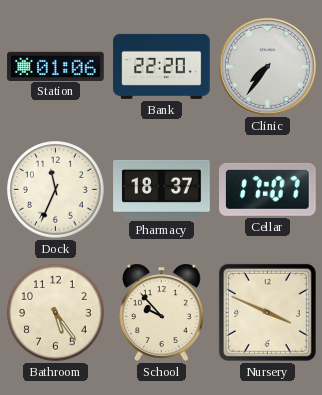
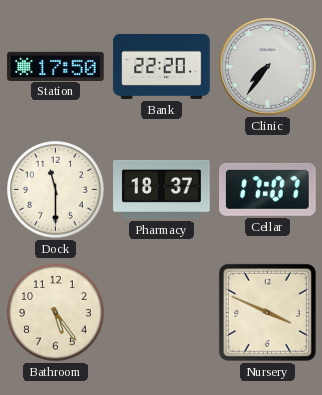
Station: 01:06 -> 17:50 (56, 66)
Dock: 11:34 -> 11:30 (56, 190)
School: 9:53 -> none (162, 312)
